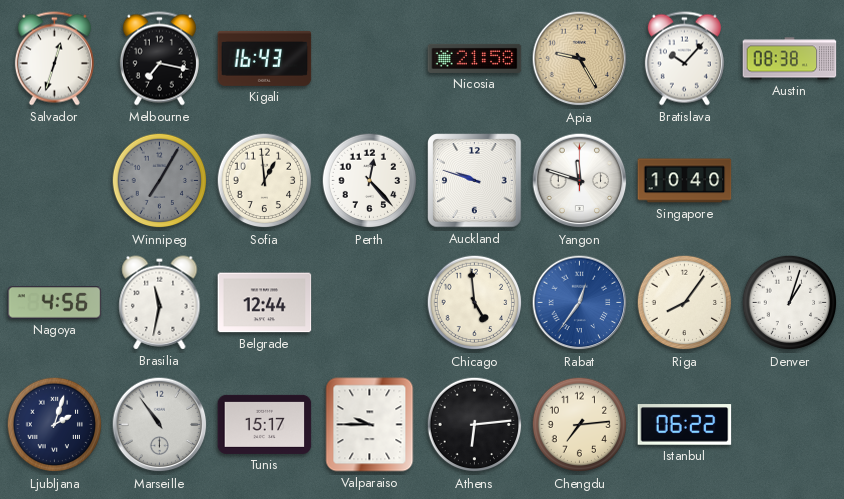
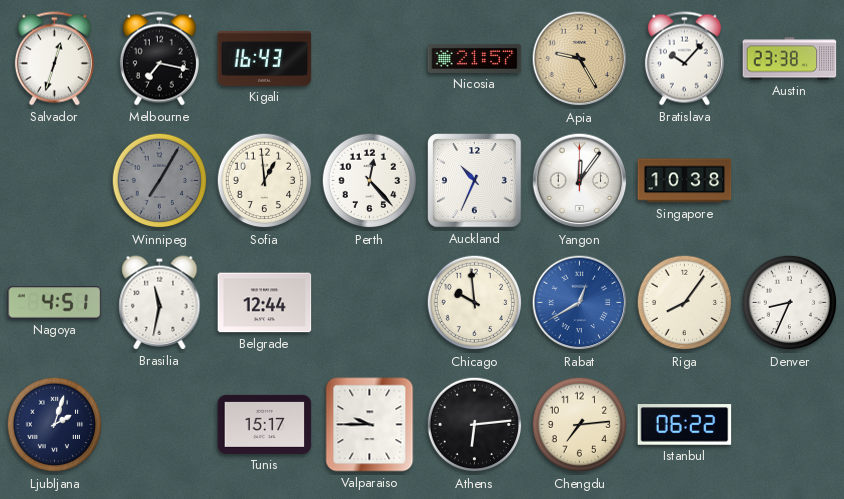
Nicosia: 21:58 -> 21:57 (475, 58)
Austin: 08:38 -> 23:38 (790, 59)
Auckland: 9:48 -> 10:34 (475, 181)
Yangon: 11:48 -> 12:06 (580, 181)
Singapore: 10:40 -> 10:38 (685, 181)
Nagoya: 4:56 -> 4:51 (55, 303)
Chicago: 4:59 -> 9:59 (475, 303)
Rabat: 12:36 -> 12:40 (580, 303)
Denver: 1:03 -> 8:34 (790, 303)
Marseille: 10:54 -> none (160, 425)
